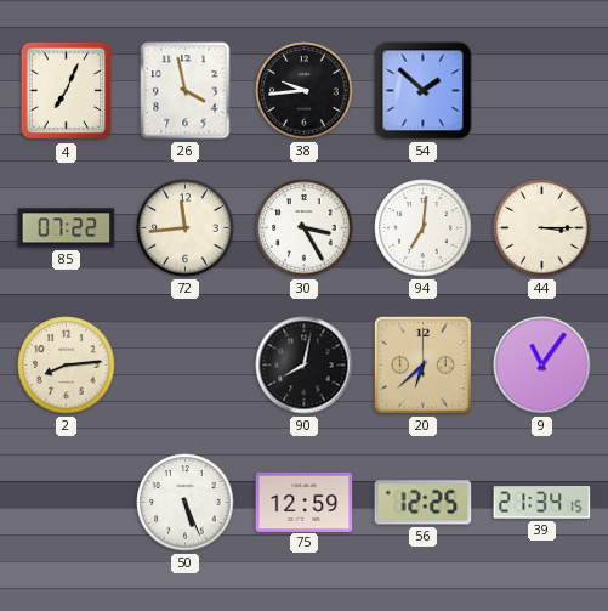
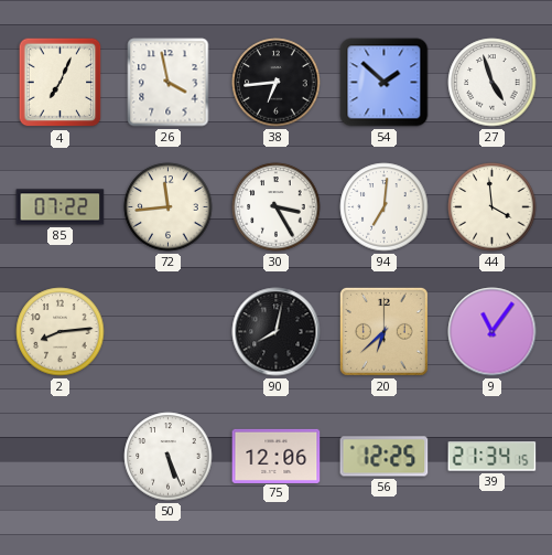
38: 9:44 -> 6:44 (277, 83)
27: none -> 4:57 (493, 83)
44: 3:15 -> 3:59 (493, 207)
75: 12:59 -> 12:06 (277, 456)
